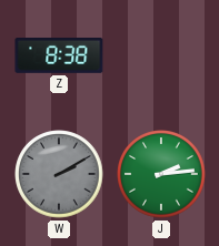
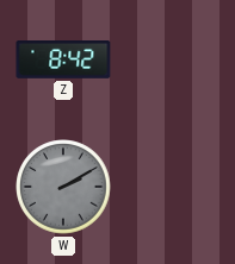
Z: 8:38 -> 8:42 (63, 61)
J: 2:14 -> none (161, 174)
